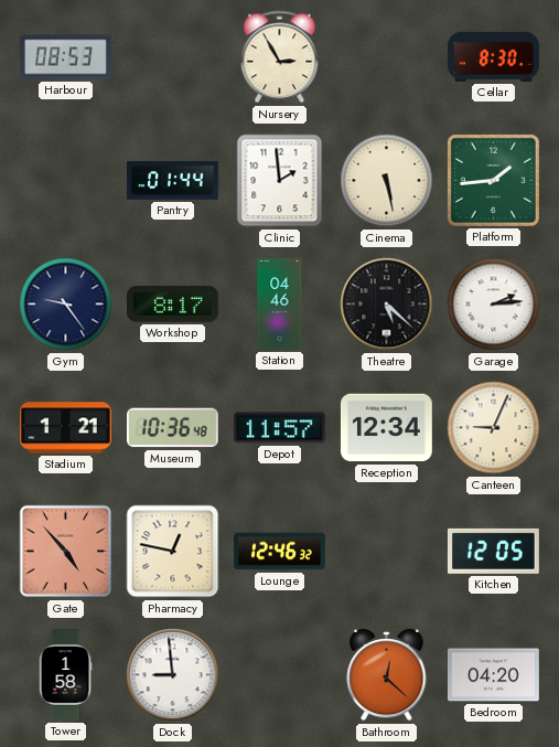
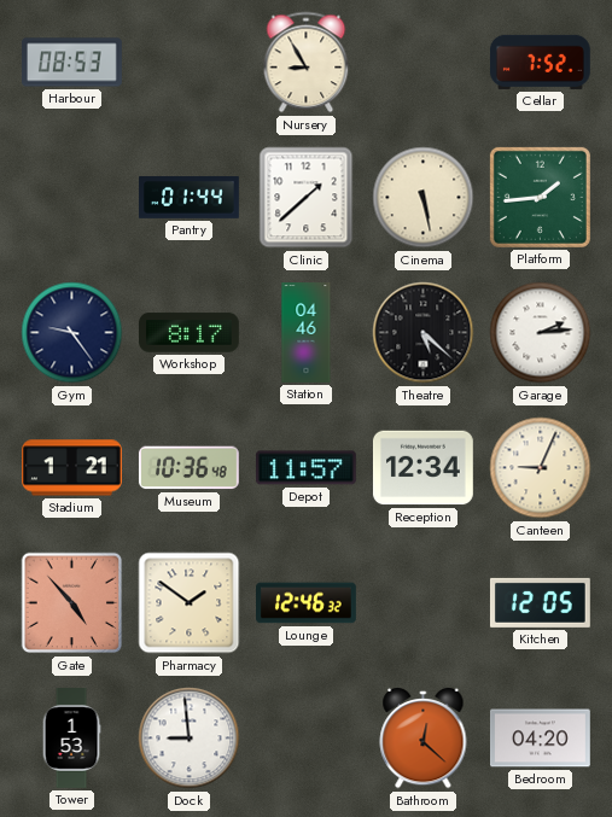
Nursery: 2:55 -> 8:55 (307, 63)
Cellar: 8:30 -> 7:52 (540, 62)
Clinic: 1:59 -> 1:38 (307, 198)
Pharmacy: 12:47 -> 1:51 (190, 603)
Tower: 1:58 -> 1:53 (71, 739)
